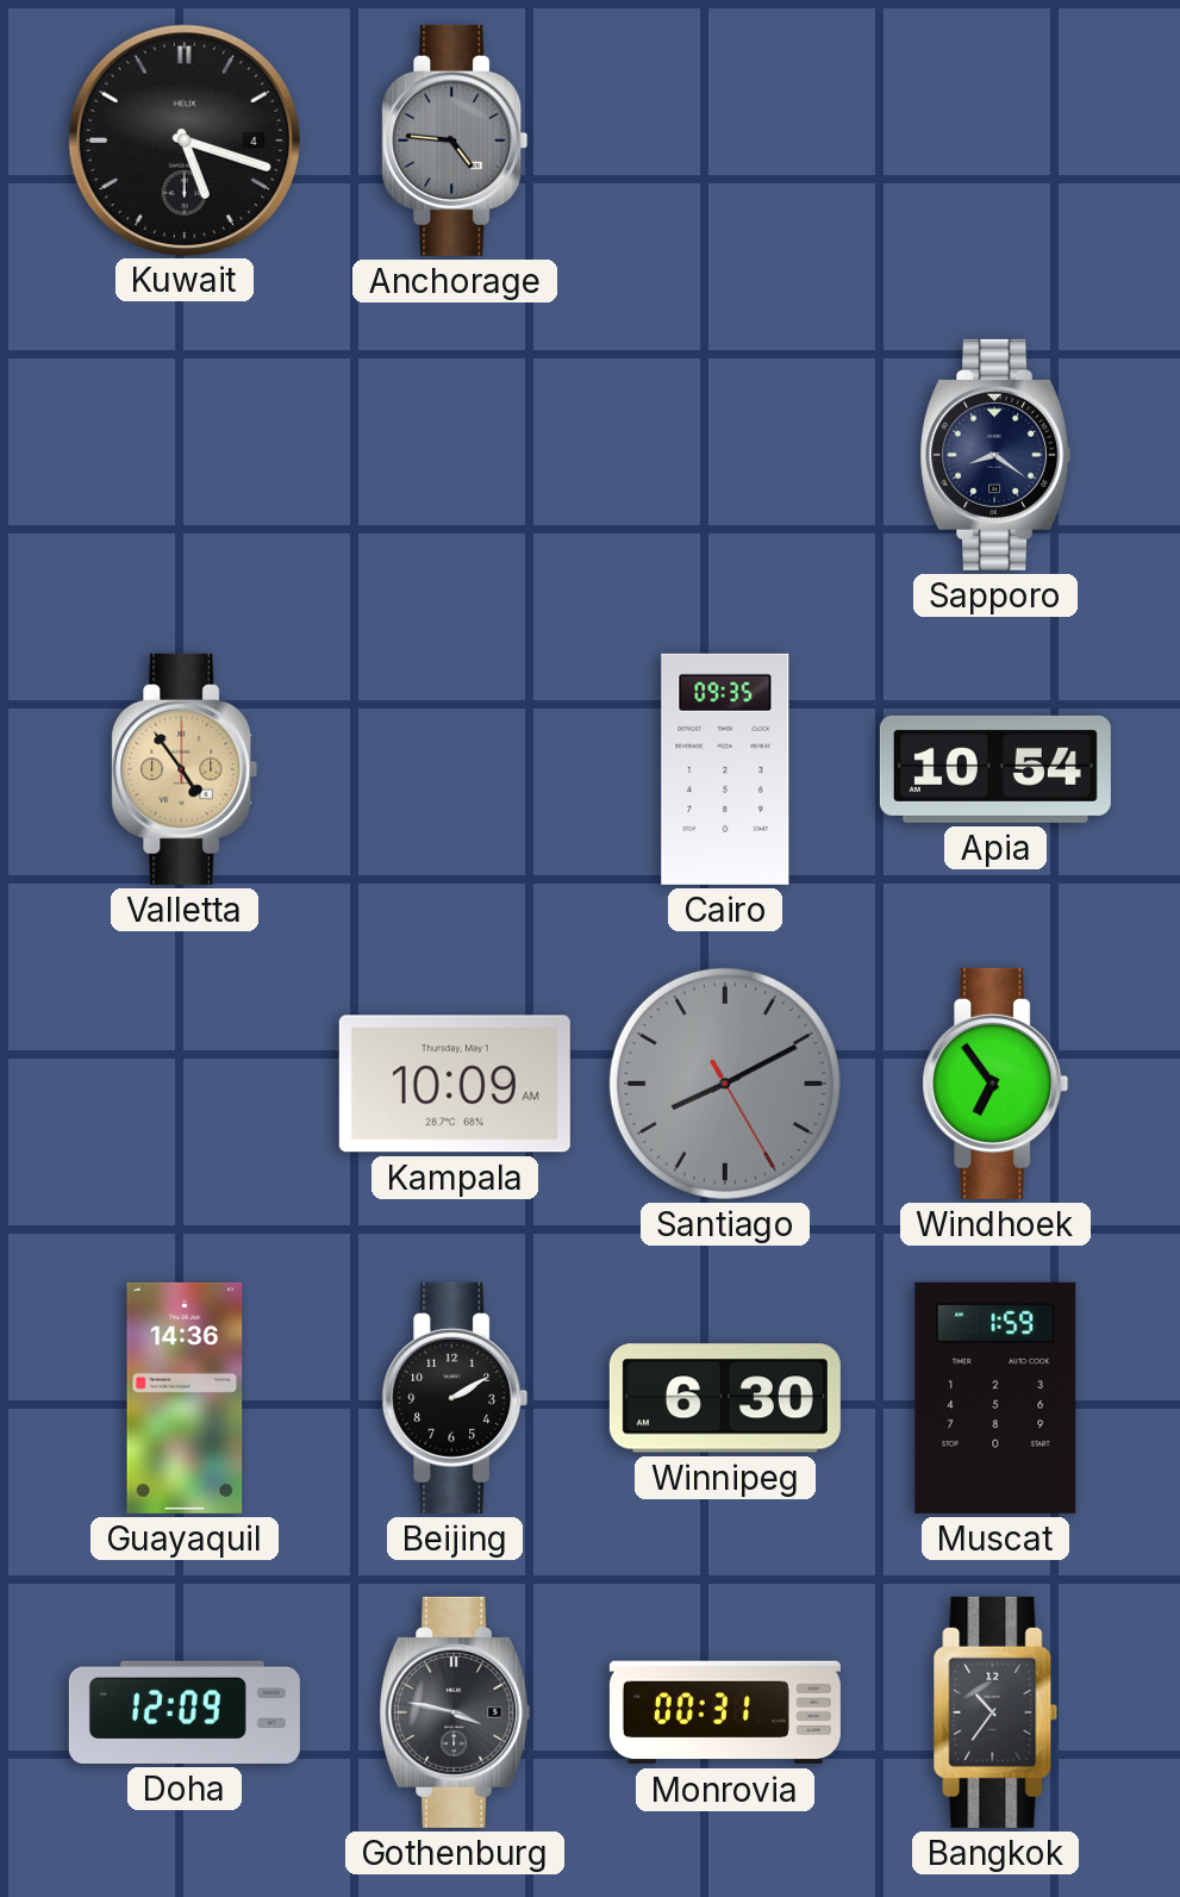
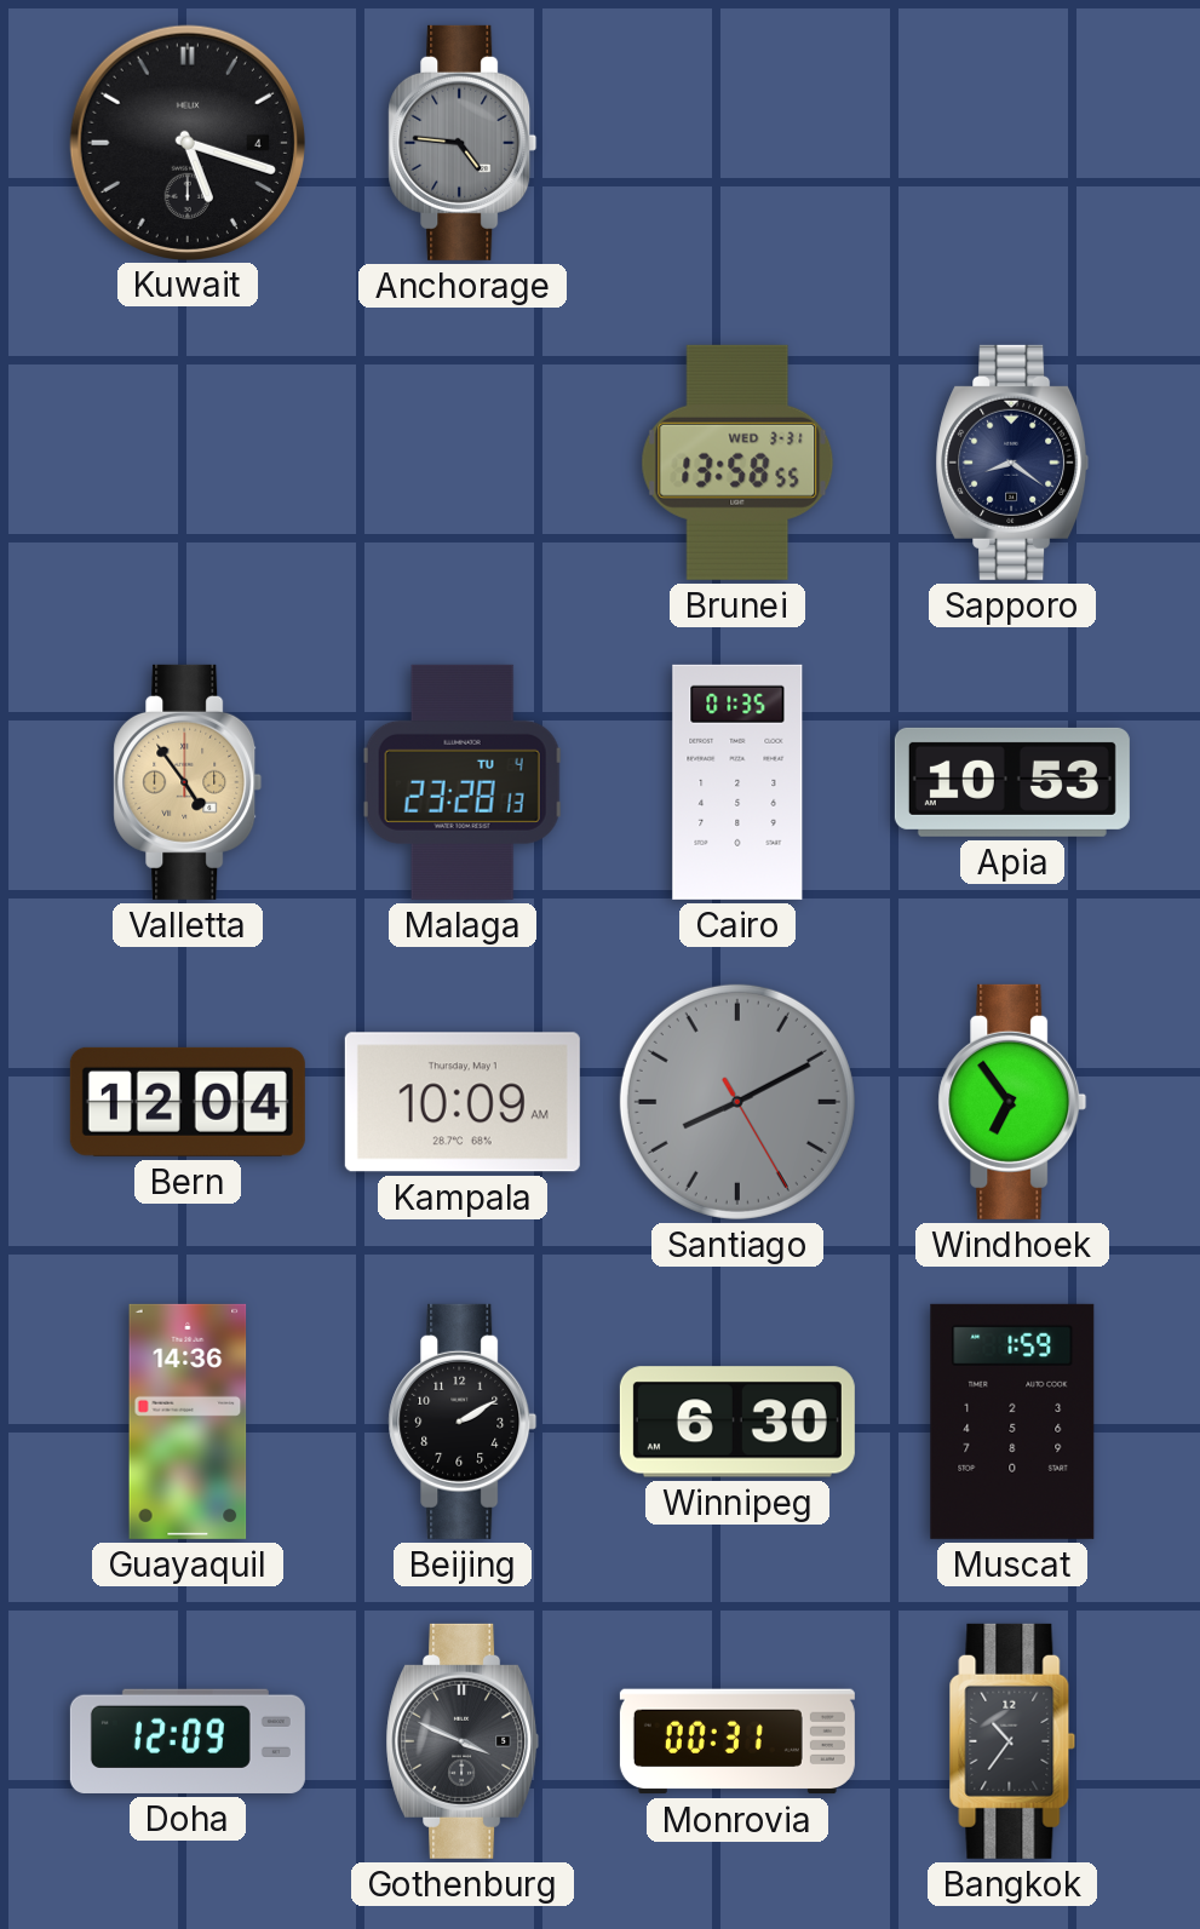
Brunei: none -> 13:58 (737, 463)
Malaga: none -> 23:28 (463, 782)
Cairo: 09:35 -> 01:35 (737, 782)
Apia: 10:54 -> 10:53 (1012, 782)
Bern: none -> 12:04 (188, 1102)
Gothenburg: 3:47 -> 3:49 (463, 1741)
